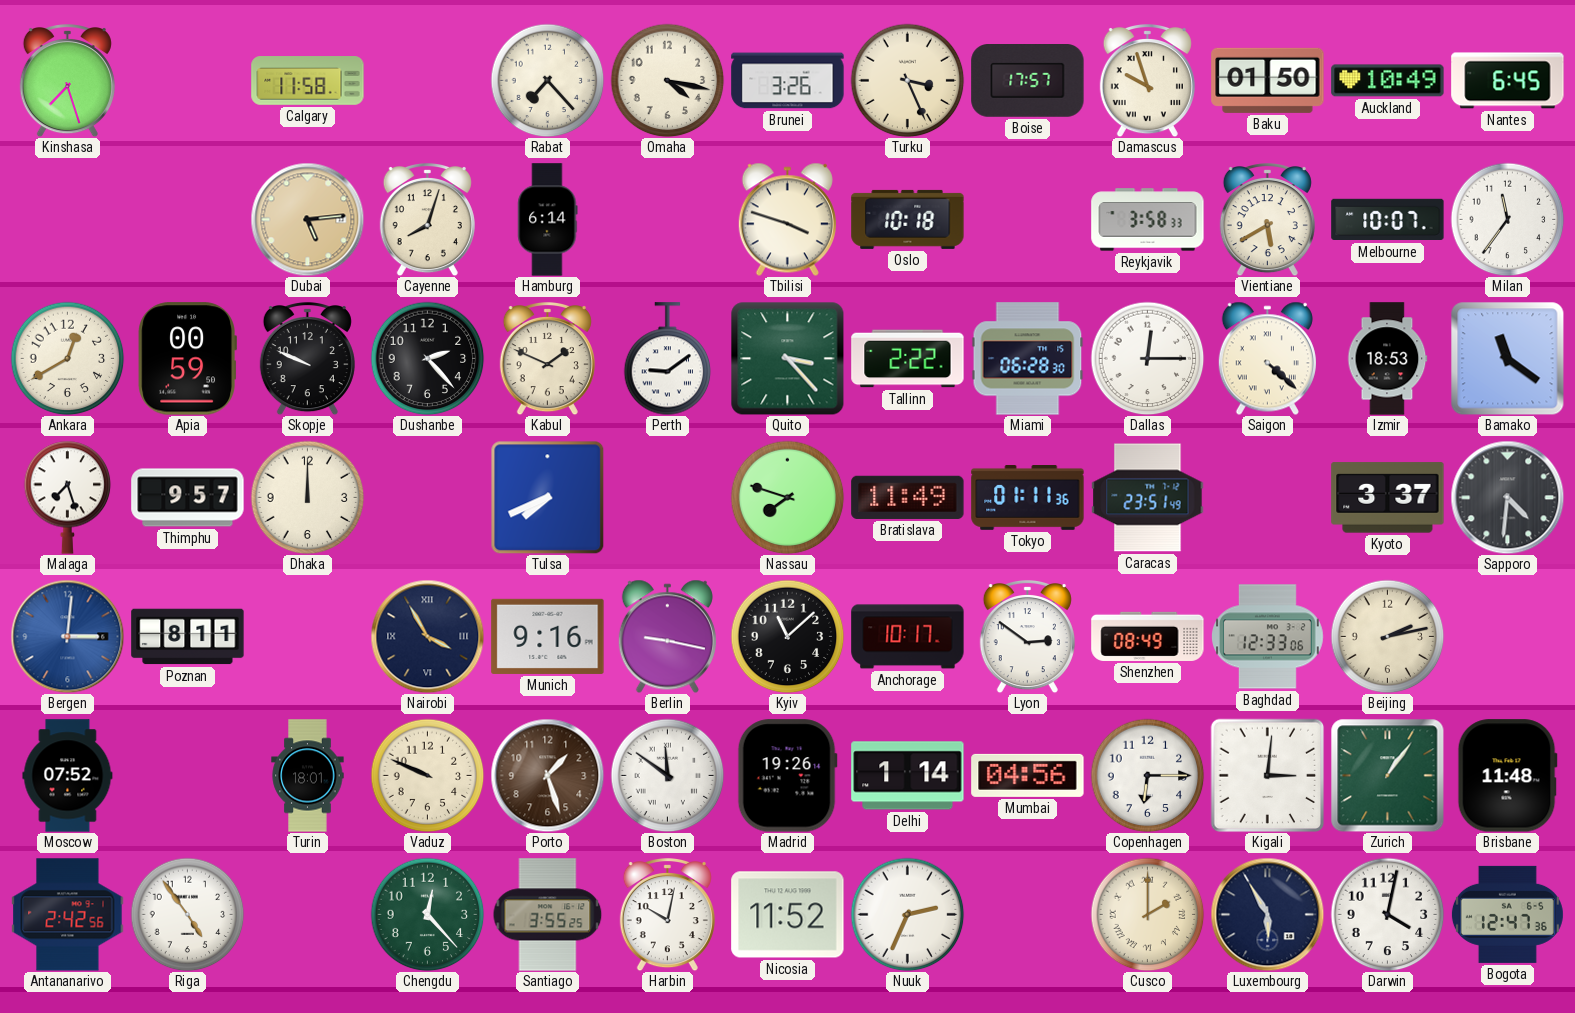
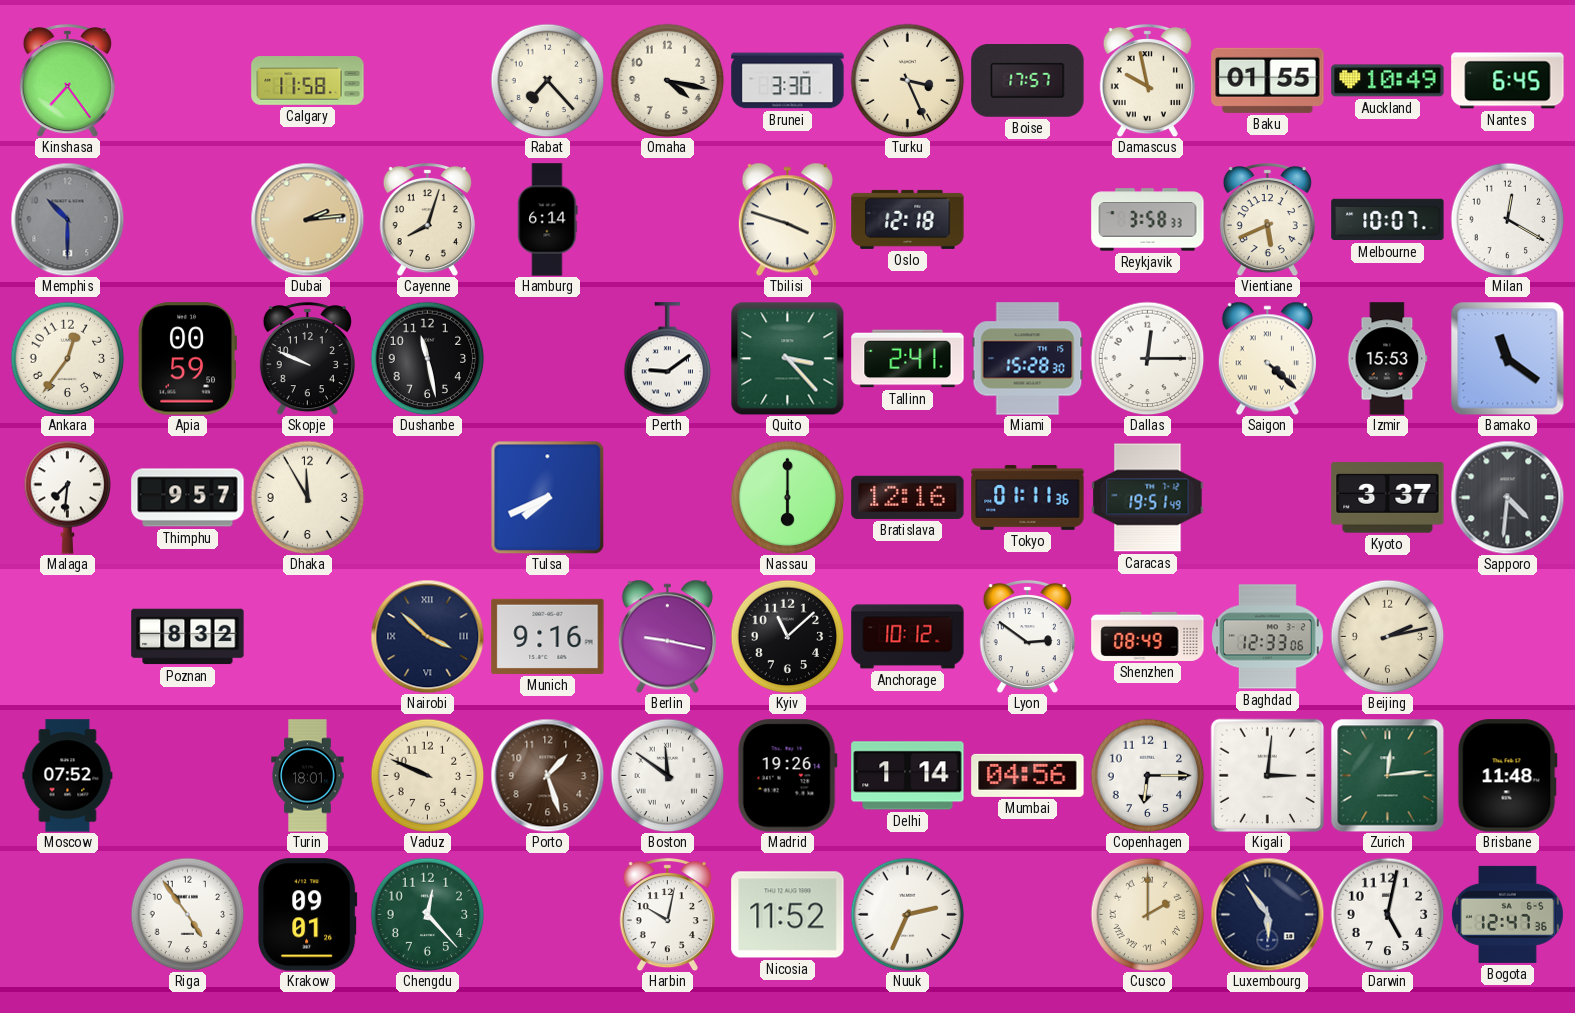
Kinshasa: 7:27 -> 7:24 (67, 81)
Brunei: 3:26 -> 3:30 (788, 81)
Damascus: 9:57 -> 9:58 (1147, 81)
Baku: 01:50 -> 01:55 (1268, 80)
Memphis: none -> 10:30 (67, 219)
Dubai: 5:14 -> 2:14 (307, 219)
Oslo: 10:18 -> 12:18 (908, 219)
Vientiane: 5:40 -> 5:41 (1267, 220)
Milan: 11:36 -> 12:20 (1507, 219)
Ankara: 12:40 -> 12:36 (67, 358)
Dushanbe: 2:23 -> 11:28 (427, 358)
Kabul: 1:49 -> none (547, 359)
Tallinn: 2:22 -> 2:41 (908, 359)
Miami: 06:28 -> 15:28 (1028, 359)
Izmir: 18:53 -> 15:53 (1388, 359)
Malaga: 7:27 -> 7:31 (68, 497)
Dhaka: 12:00 -> 11:55 (307, 497)
Nassau: 7:48 -> 6:00 (787, 497)
Bratislava: 11:49 -> 12:16 (908, 497)
Caracas: 23:51 -> 19:51 (1148, 498)
Bergen: 3:01 -> none (67, 636)
Poznan: 8:11 -> 8:32 (188, 637)
Nairobi: 3:55 -> 3:52 (427, 636)
Anchorage: 10:17 -> 10:12 (908, 637)
Zurich: 1:06 -> 12:14 (1387, 775)
Antananarivo: 2:42 -> none (68, 915)
Krakow: none -> 09:01 (308, 915)
Santiago: 3:55 -> none (548, 915)
Luxembourg: 5:55 -> 5:54 (1267, 914)
Darwin: 4:02 -> 5:02 (1387, 914)
